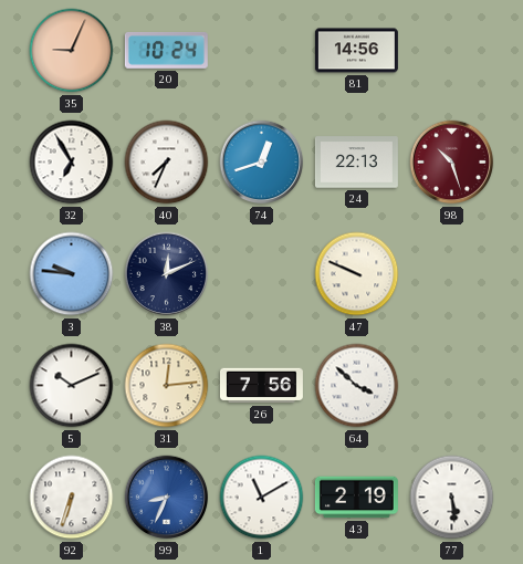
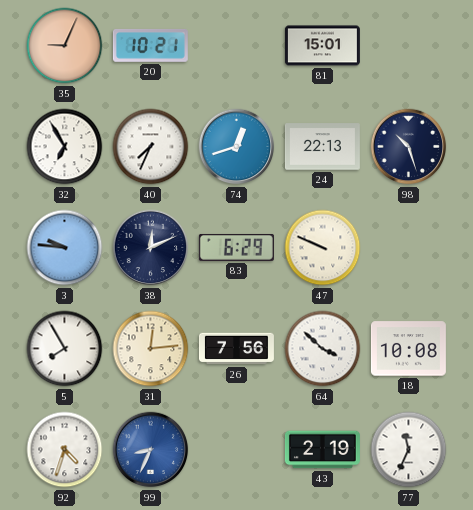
20: 10:24 -> 10:21 (150, 45)
81: 14:56 -> 15:01 (322, 46)
98 dial: burgundy -> navy (409, 147)
83: none -> 6:29 (236, 247)
5: 10:11 -> 7:55 (65, 349)
18: none -> 10:08 (408, 349)
92: 6:33 -> 4:33 (65, 450)
1: 11:10 -> none (262, 498)
77: 5:29 -> 11:34 (409, 450)
